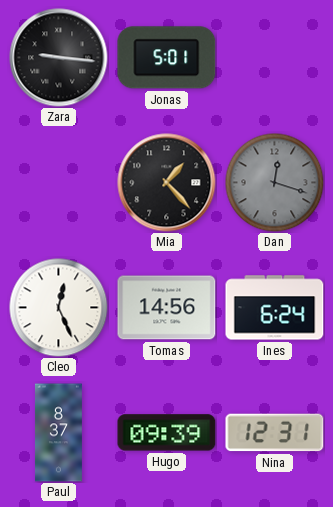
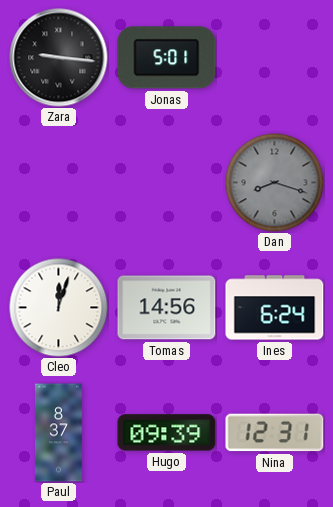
Mia: 1:23 -> none (167, 183)
Dan: 12:18 -> 8:18 (275, 183)
Cleo: 12:26 -> 12:03 (59, 308)
